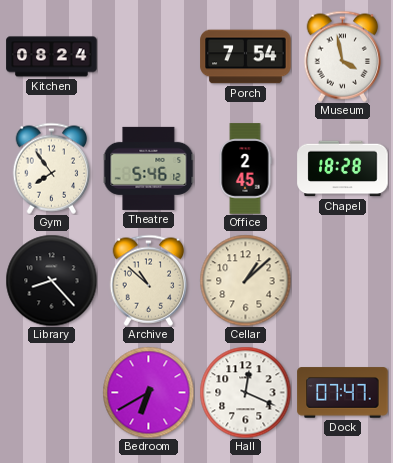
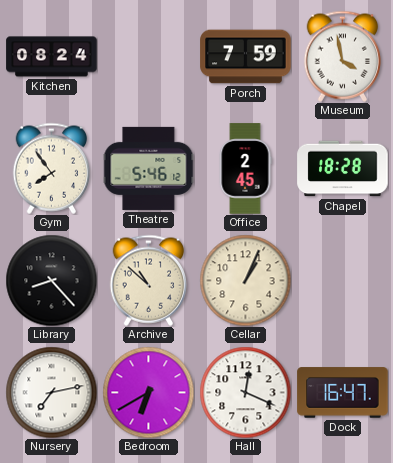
Porch: 7:54 -> 7:59 (246, 57)
Cellar: 1:08 -> 1:04 (245, 280)
Nursery: none -> 7:13 (51, 392)
Dock: 07:47 -> 16:47 (343, 393)
